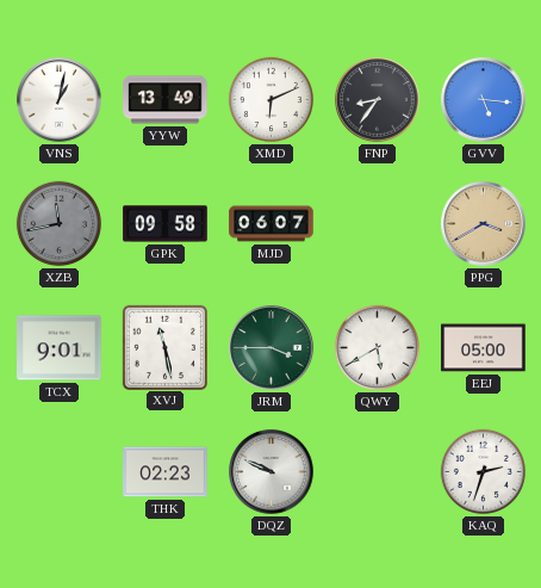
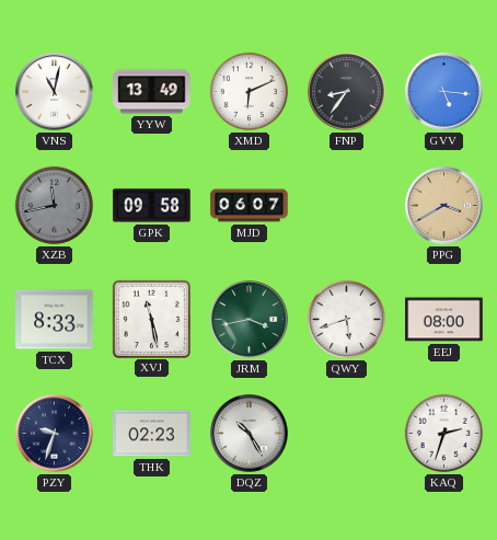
VNS: 1:02 -> 11:02 (55, 92)
TCX: 9:01 -> 8:33 (55, 320)
JRM: 3:45 -> 3:43 (250, 320)
QWY: 5:40 -> 5:42 (346, 319)
EEJ: 05:00 -> 08:00 (444, 320)
PZY: none -> 9:33 (55, 434)
DQZ: 9:49 -> 10:25 (250, 434)
